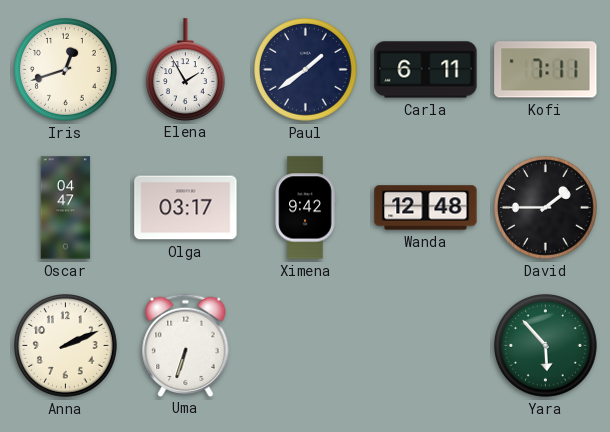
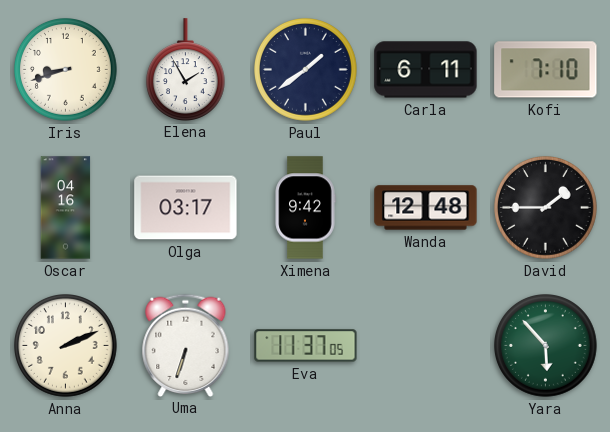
Iris: 12:42 -> 8:42 (66, 70)
Kofi: 7:11 -> 7:10 (546, 70)
Oscar: 04:47 -> 04:16 (66, 208)
Eva: none -> 11:37 (306, 346)
